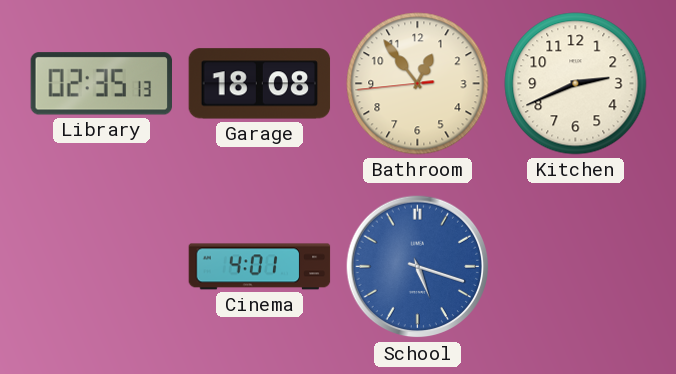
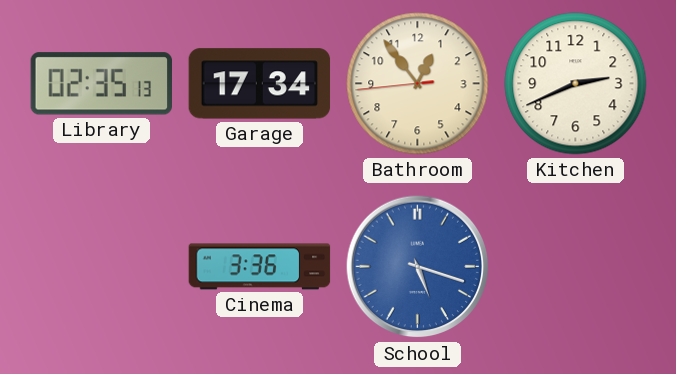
Garage: 18:08 -> 17:34 (260, 84)
Cinema: 4:01 -> 3:36 (260, 267)
